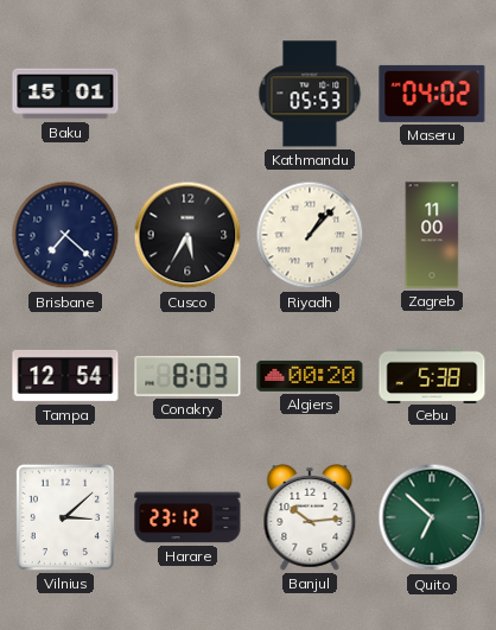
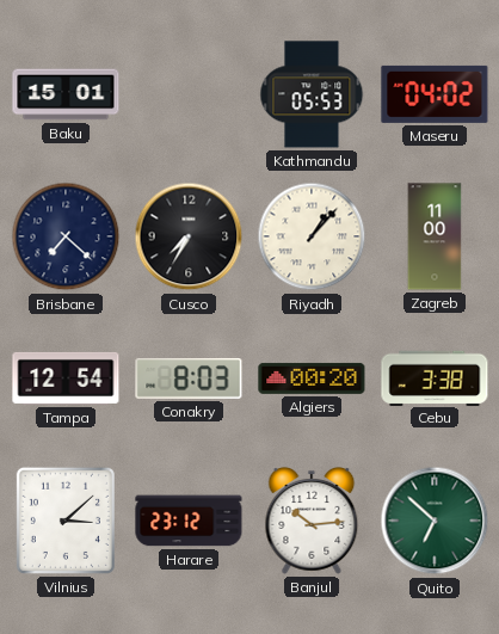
Cusco: 5:35 -> 7:35 (189, 236)
Cebu: 5:38 -> 3:38 (435, 377)
